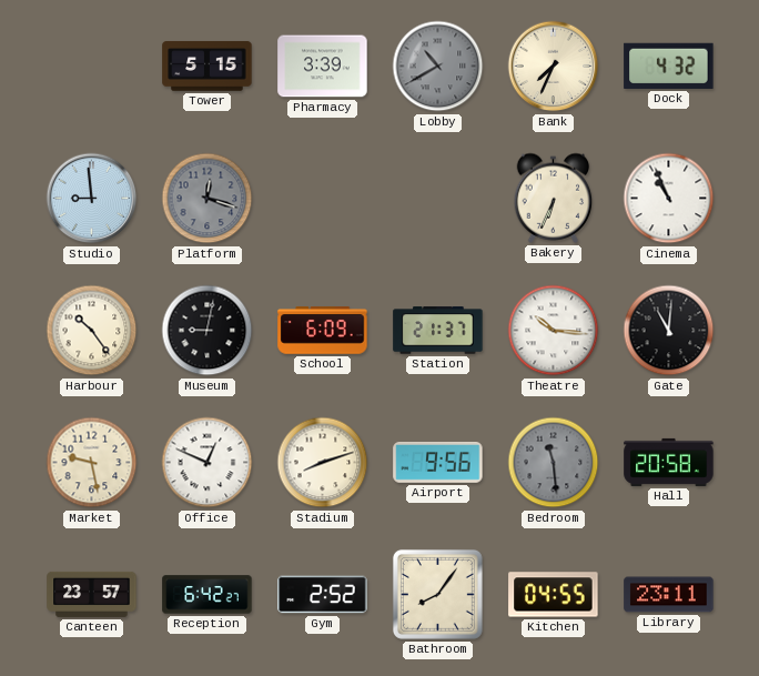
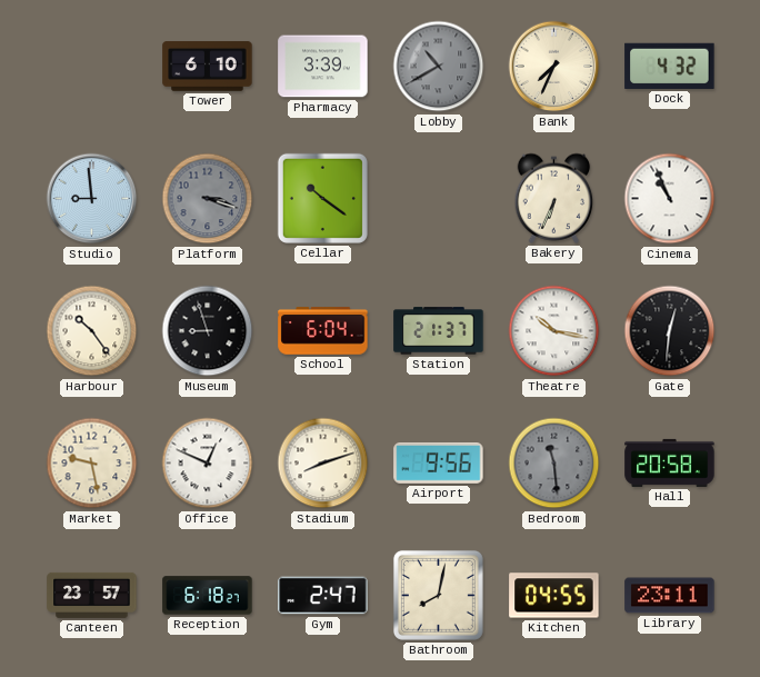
Tower: 5:15 -> 6:10 (208, 67)
Platform: 12:18 -> 3:18 (208, 199)
Cellar: none -> 10:21 (322, 198)
Museum: 9:02 -> 8:57 (208, 331)
School: 6:09 -> 6:04 (323, 331)
Theatre: 10:16 -> 10:17 (554, 331)
Gate: 11:01 -> 12:31 (670, 331)
Reception: 6:42 -> 6:18 (208, 596)
Gym: 2:52 -> 2:47 (323, 596)
Bathroom: 8:06 -> 8:02 (438, 595)
